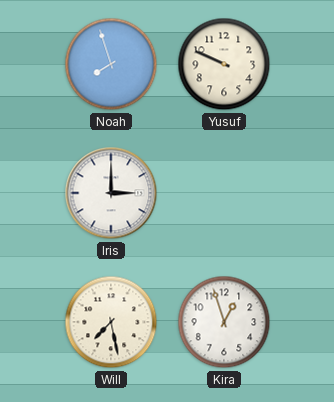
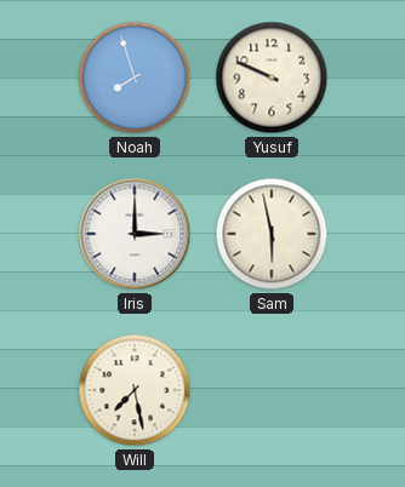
Sam: none -> 5:58 (272, 234)
Kira: 12:57 -> none (224, 322)
